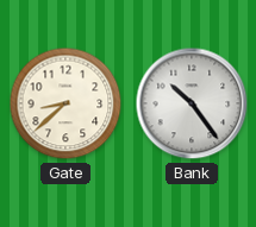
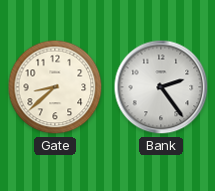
Bank: 10:24 -> 2:24 (161, 87)
